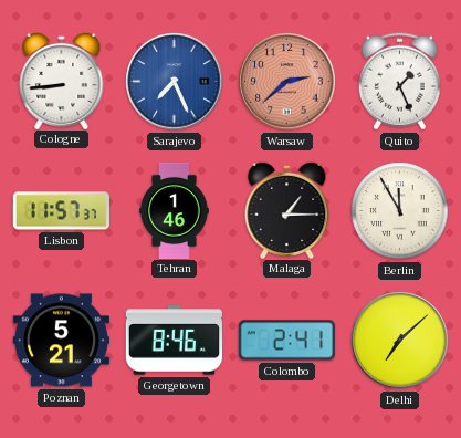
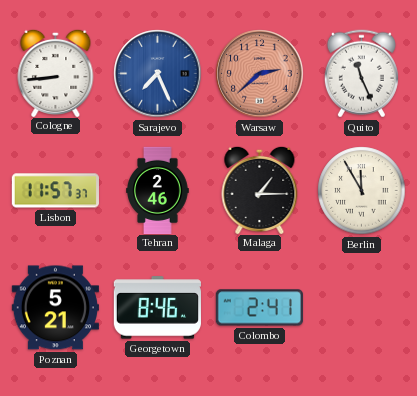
Quito: 1:26 -> 11:26 (361, 74)
Tehran: 1:46 -> 2:46 (158, 190)
Delhi: 7:08 -> none (400, 341)
